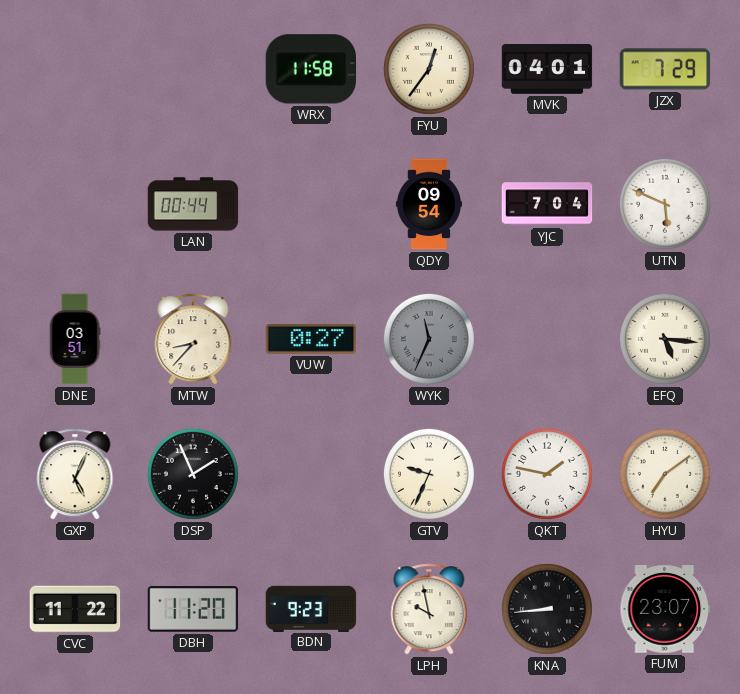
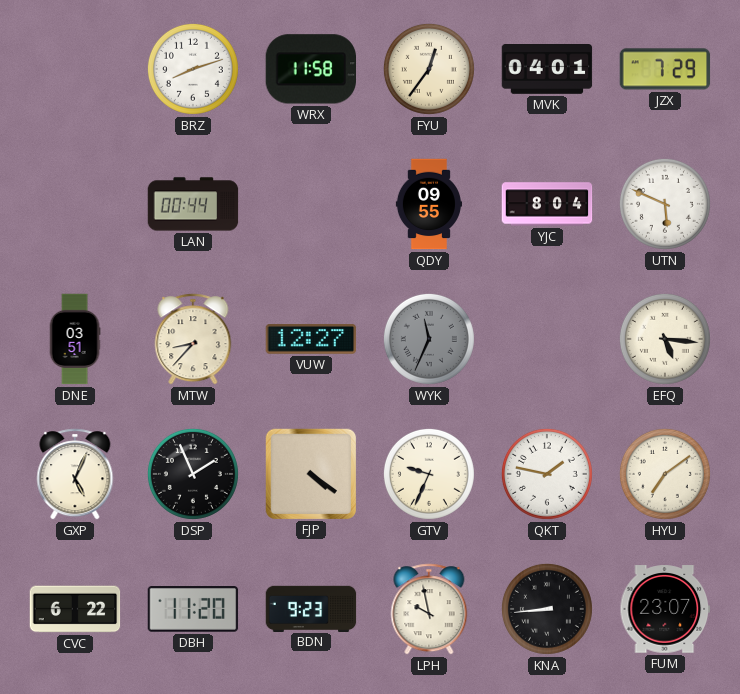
BRZ: none -> 8:12 (193, 69)
QDY: 09:54 -> 09:55 (428, 204)
YJC: 7:04 -> 8:04 (547, 204)
VUW: 0:27 -> 12:27 (311, 340)
FJP: none -> 4:21 (310, 473)
CVC: 11:22 -> 6:22 (75, 609)
